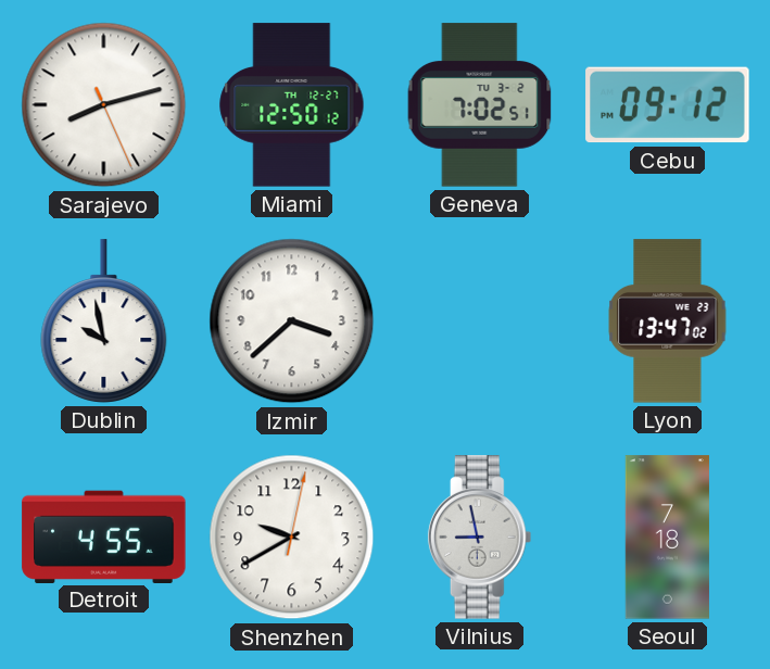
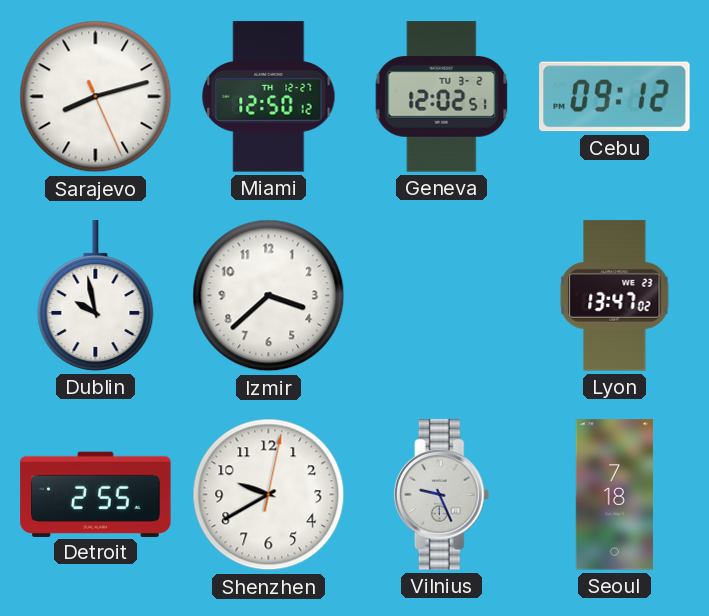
Geneva: 7:02 -> 12:02 (442, 97)
Detroit: 4:55 -> 2:55 (96, 494)
Vilnius: 8:58 -> 9:26 (442, 495)
